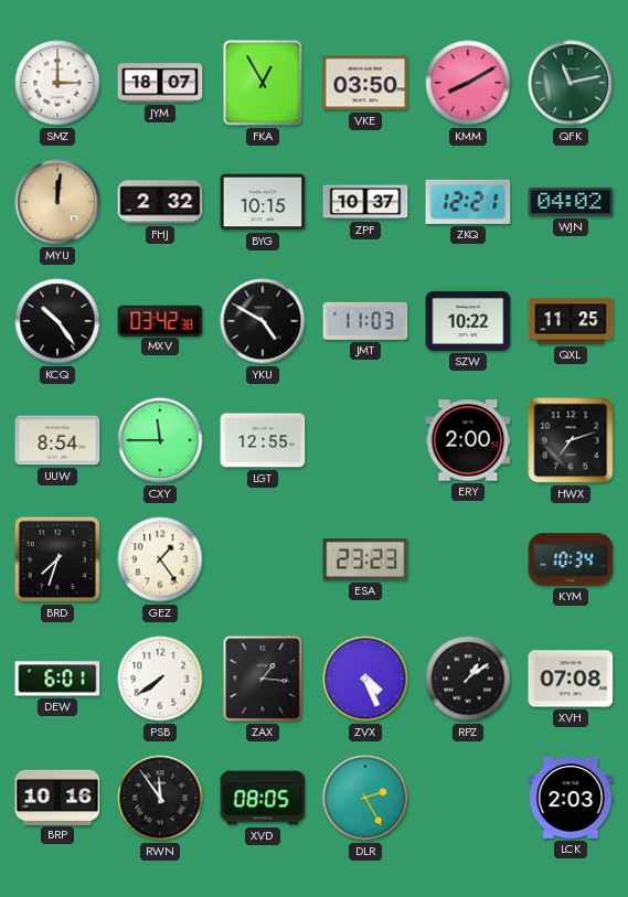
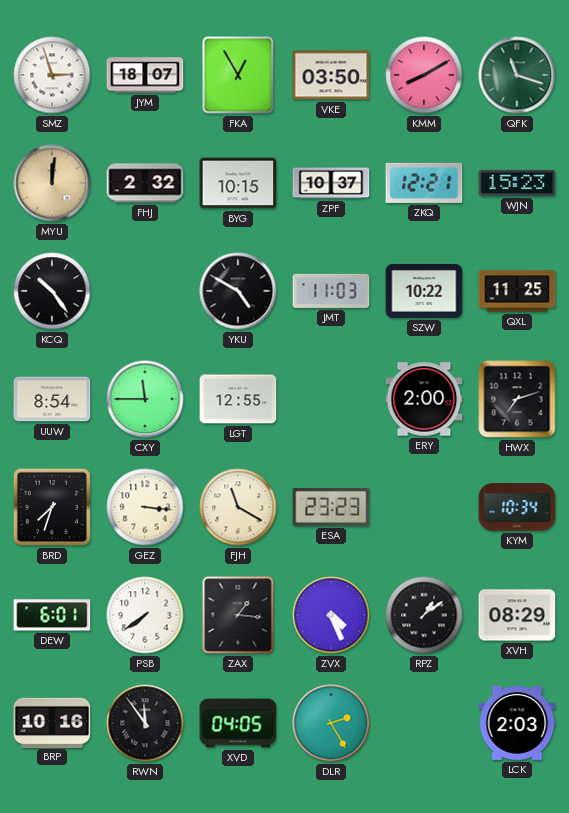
SMZ: 3:00 -> 2:57 (52, 75)
QFK: 11:13 -> 11:18 (517, 75)
WJN: 04:02 -> 15:23 (517, 183)
MXV: 03:42 -> none (160, 320)
GEZ: 1:24 -> 3:16 (145, 507)
FJH: none -> 11:20 (238, 507)
XVH: 07:08 -> 08:29 (517, 615)
XVD: 08:05 -> 04:05 (238, 723)
